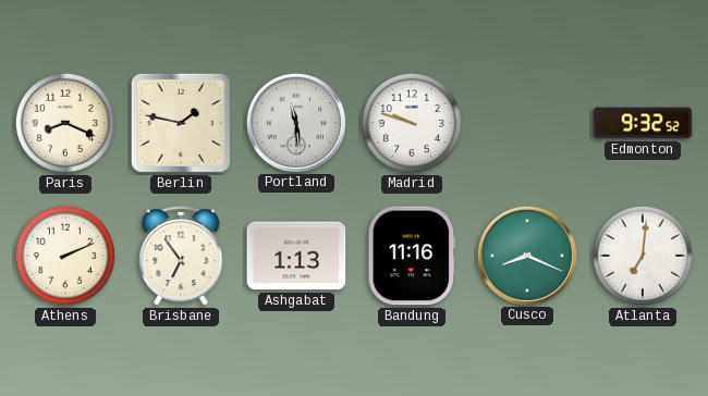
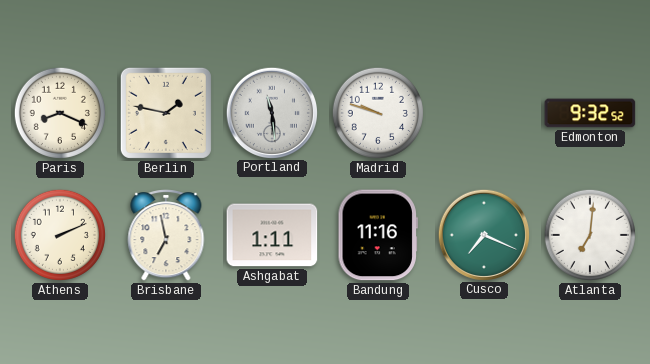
Brisbane: 6:54 -> 6:58 (166, 235)
Ashgabat: 1:13 -> 1:11 (272, 235)
Cusco: 8:19 -> 7:19 (483, 234)
